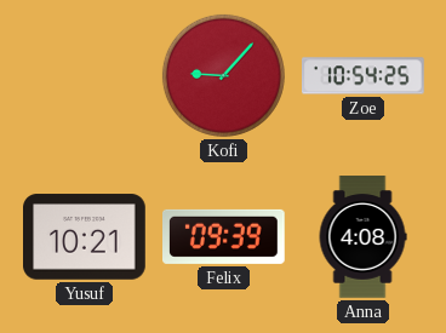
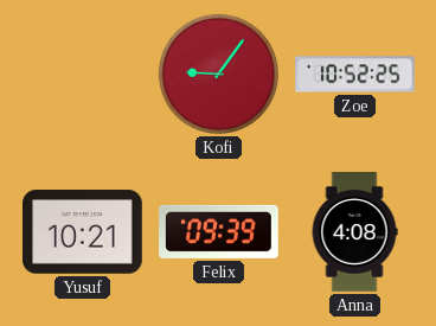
Kofi: 9:07 -> 9:06 (218, 73)
Zoe: 10:54 -> 10:52 (355, 75)
